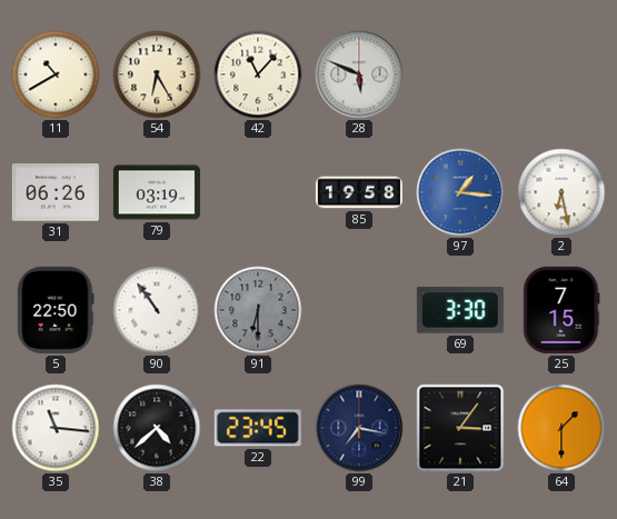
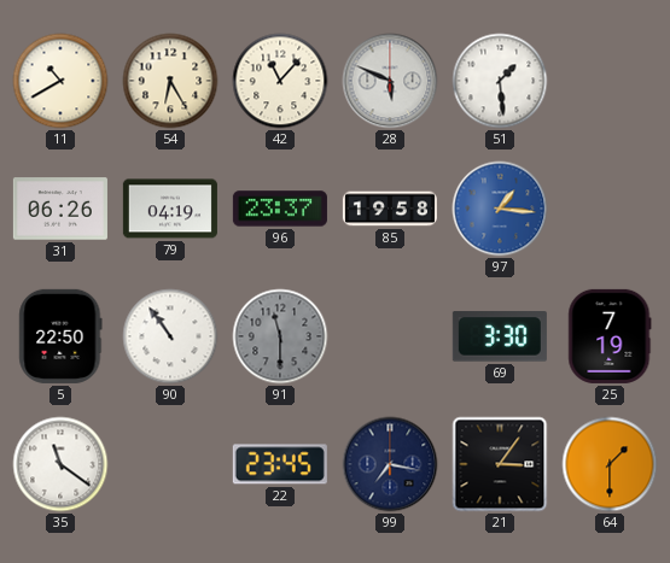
51: none -> 1:29 (500, 81)
79: 03:19 -> 04:19 (170, 209)
96: none -> 23:37 (280, 209)
2: 6:28 -> none (561, 192)
91: 6:30 -> 11:30 (280, 336)
25: 7:15 -> 7:19 (610, 336)
35: 11:16 -> 11:21 (60, 464)
38: 4:38 -> none (157, 428)
